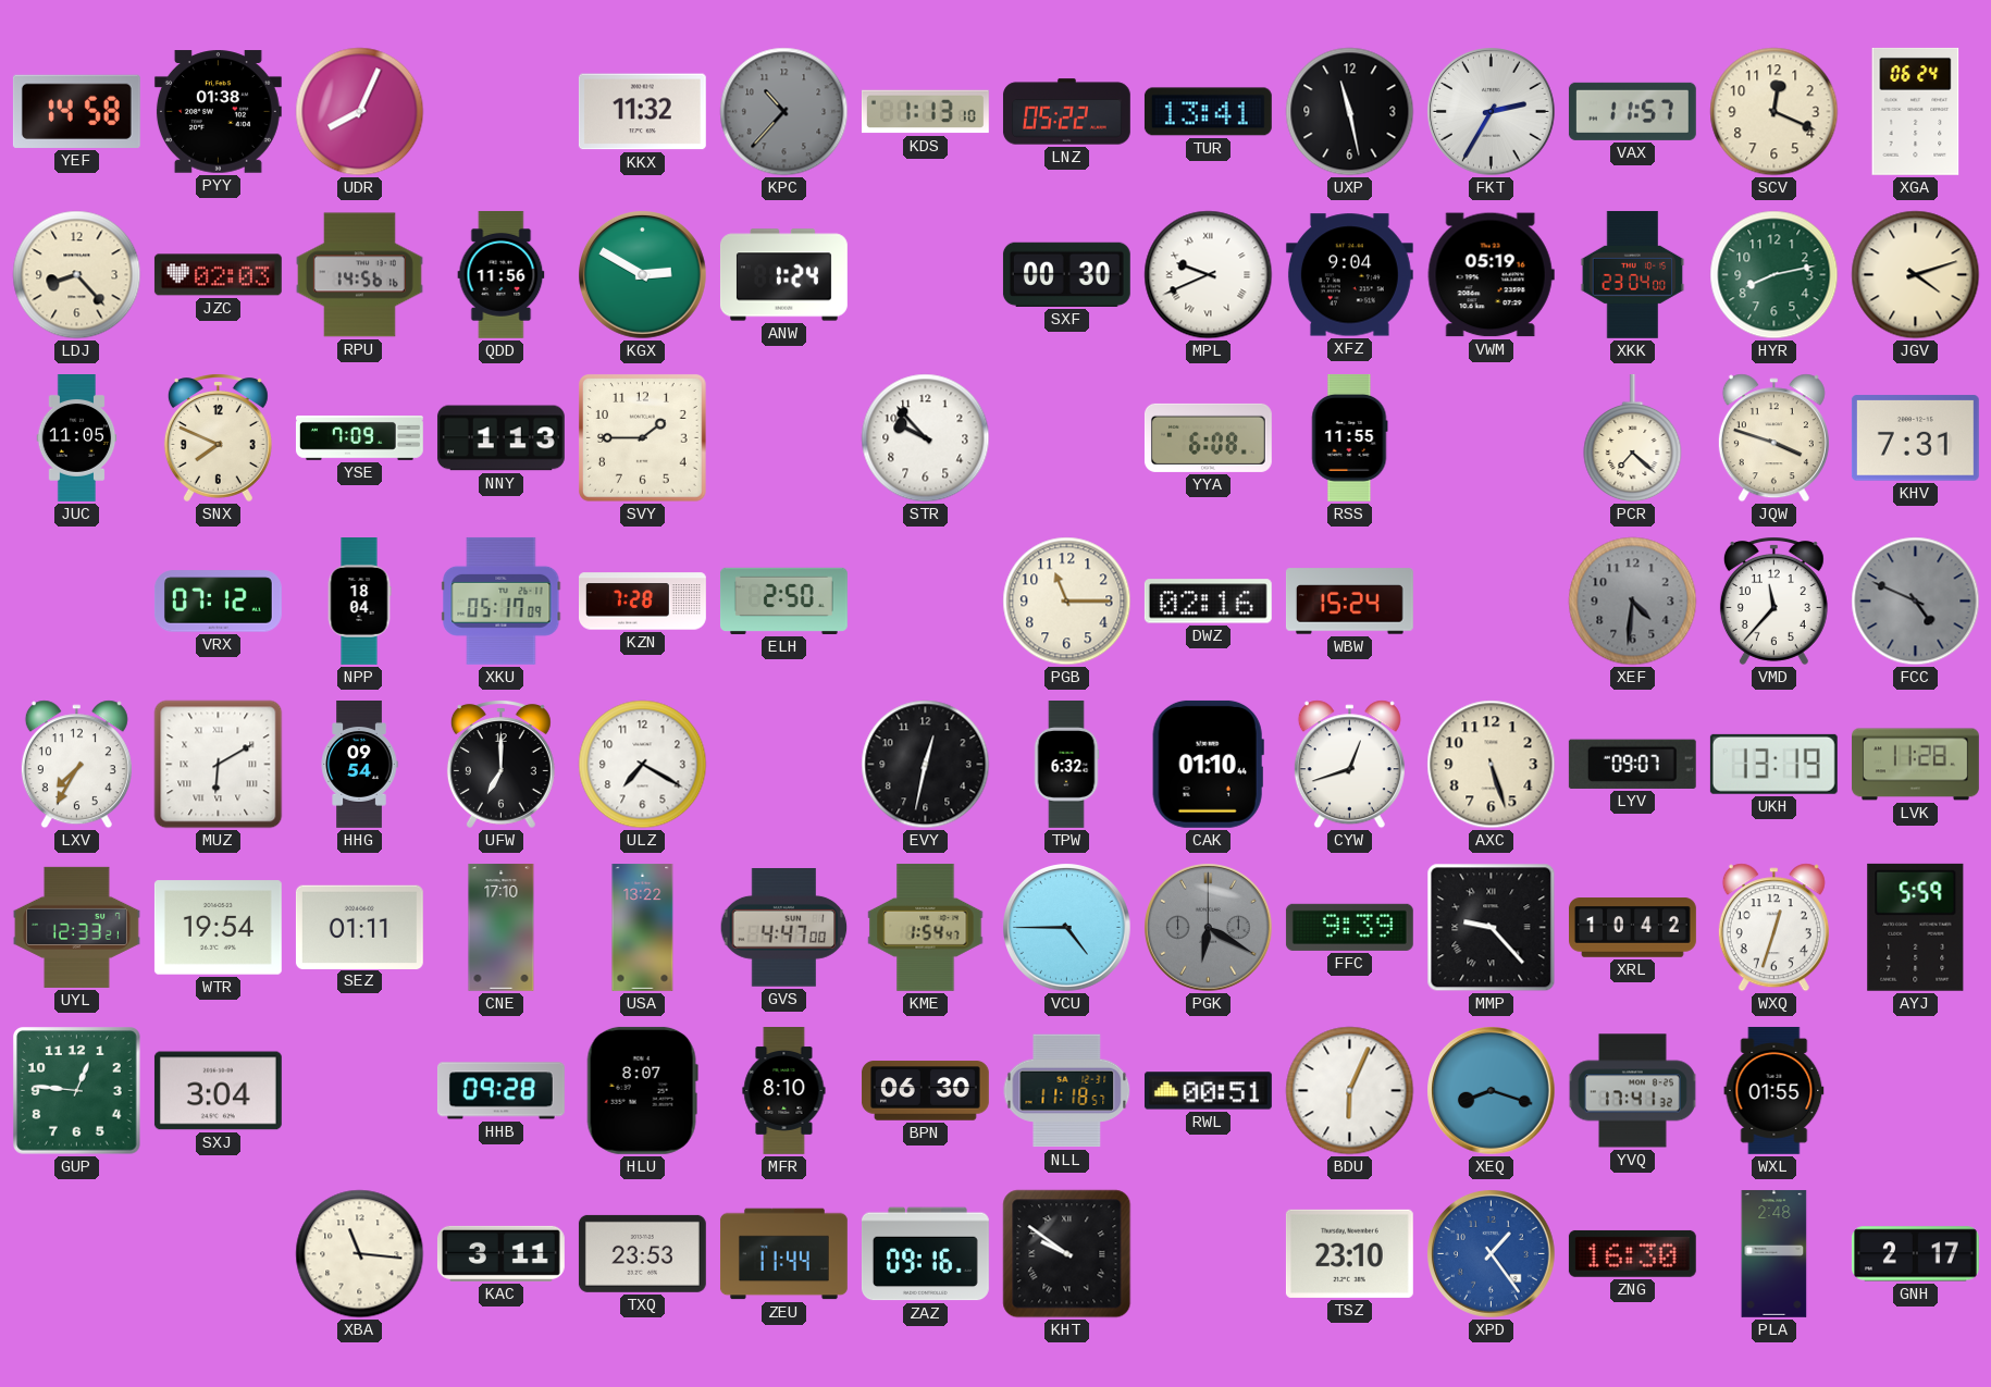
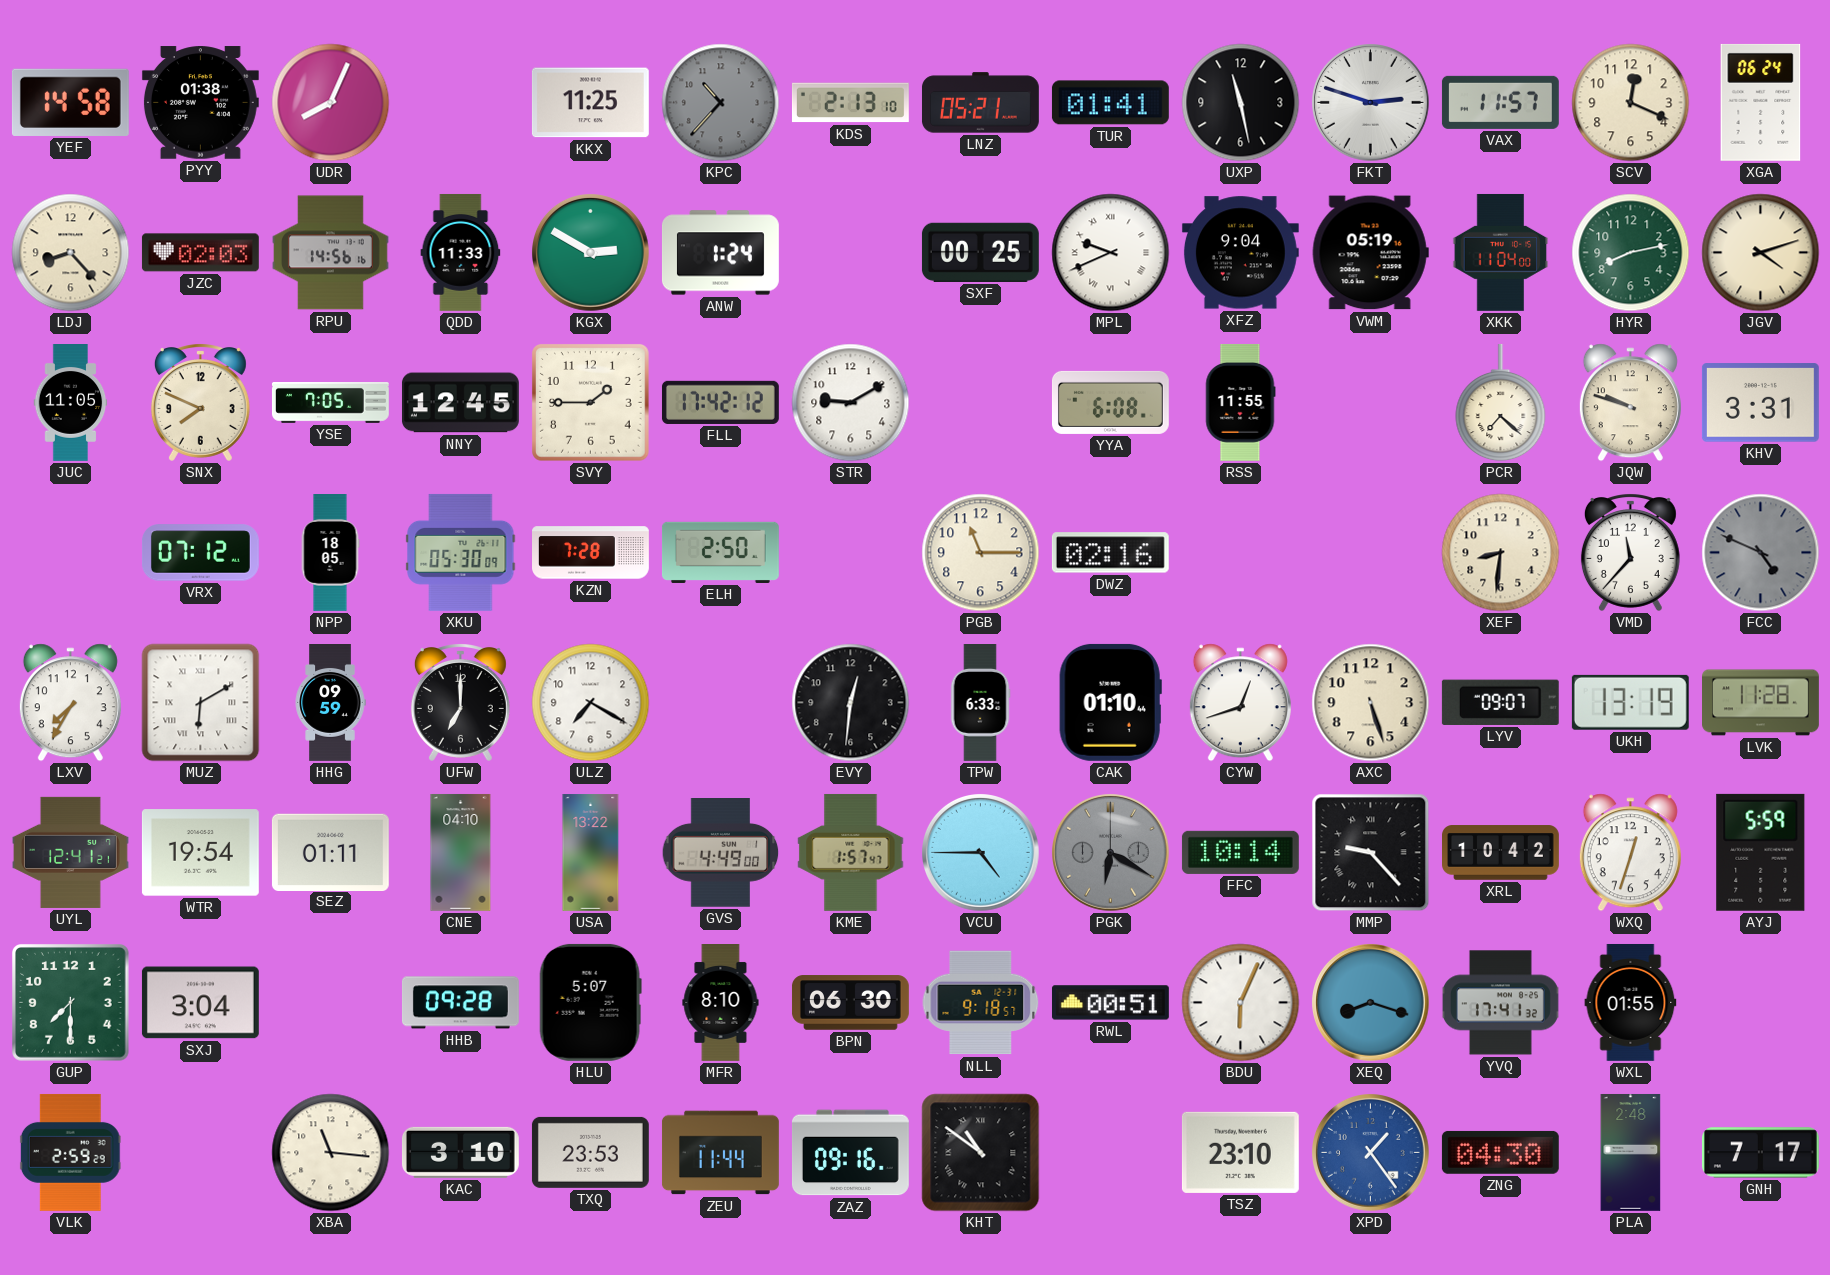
KKX: 11:32 -> 11:25 (590, 103)
KDS: 1:13 -> 2:13 (850, 103)
LNZ: 05:22 -> 05:21 (980, 103)
TUR: 13:41 -> 01:41 (1110, 103)
FKT: 2:35 -> 2:48 (1371, 103)
QDD: 11:56 -> 11:33 (461, 252)
SXF: 00:30 -> 00:25 (980, 252)
XKK: 23:04 -> 11:04 (1501, 252)
YSE: 7:09 -> 7:05 (330, 403)
NNY: 1:13 -> 12:45 (460, 403)
FLL: none -> 17:42 (720, 402)
STR: 9:53 -> 9:10 (851, 403)
JQW: 3:48 -> 9:48 (1630, 403)
KHV: 7:31 -> 3:31 (1760, 403)
NPP: 18:04 -> 18:05 (330, 553)
XKU: 05:17 -> 05:30 (461, 552)
WBW: 15:24 -> none (1349, 602)
XEF: 4:31 -> 8:31 (1501, 553)
XEF dial: grey -> cream (1501, 553)
HHG: 09:54 -> 09:59 (330, 703)
EVY: 12:32 -> 12:31 (851, 703)
TPW: 6:32 -> 6:33 (980, 703)
UYL: 12:33 -> 12:41 (70, 852)
CNE: 17:10 -> 04:10 (461, 852)
GVS: 4:47 -> 4:49 (721, 853)
KME: 1:54 -> 1:57 (851, 852)
FFC: 9:39 -> 10:14 (1240, 852)
GUP: 12:46 -> 7:30 (71, 1003)
HLU: 8:07 -> 5:07 (590, 1002)
NLL: 11:18 -> 9:18 (981, 1003)
VLK: none -> 2:59 (70, 1152)
KAC: 3:11 -> 3:10 (460, 1152)
KHT: 9:51 -> 10:51 (981, 1153)
ZNG: 16:30 -> 04:30 (1500, 1152)
GNH: 2:17 -> 7:17 (1760, 1153)
